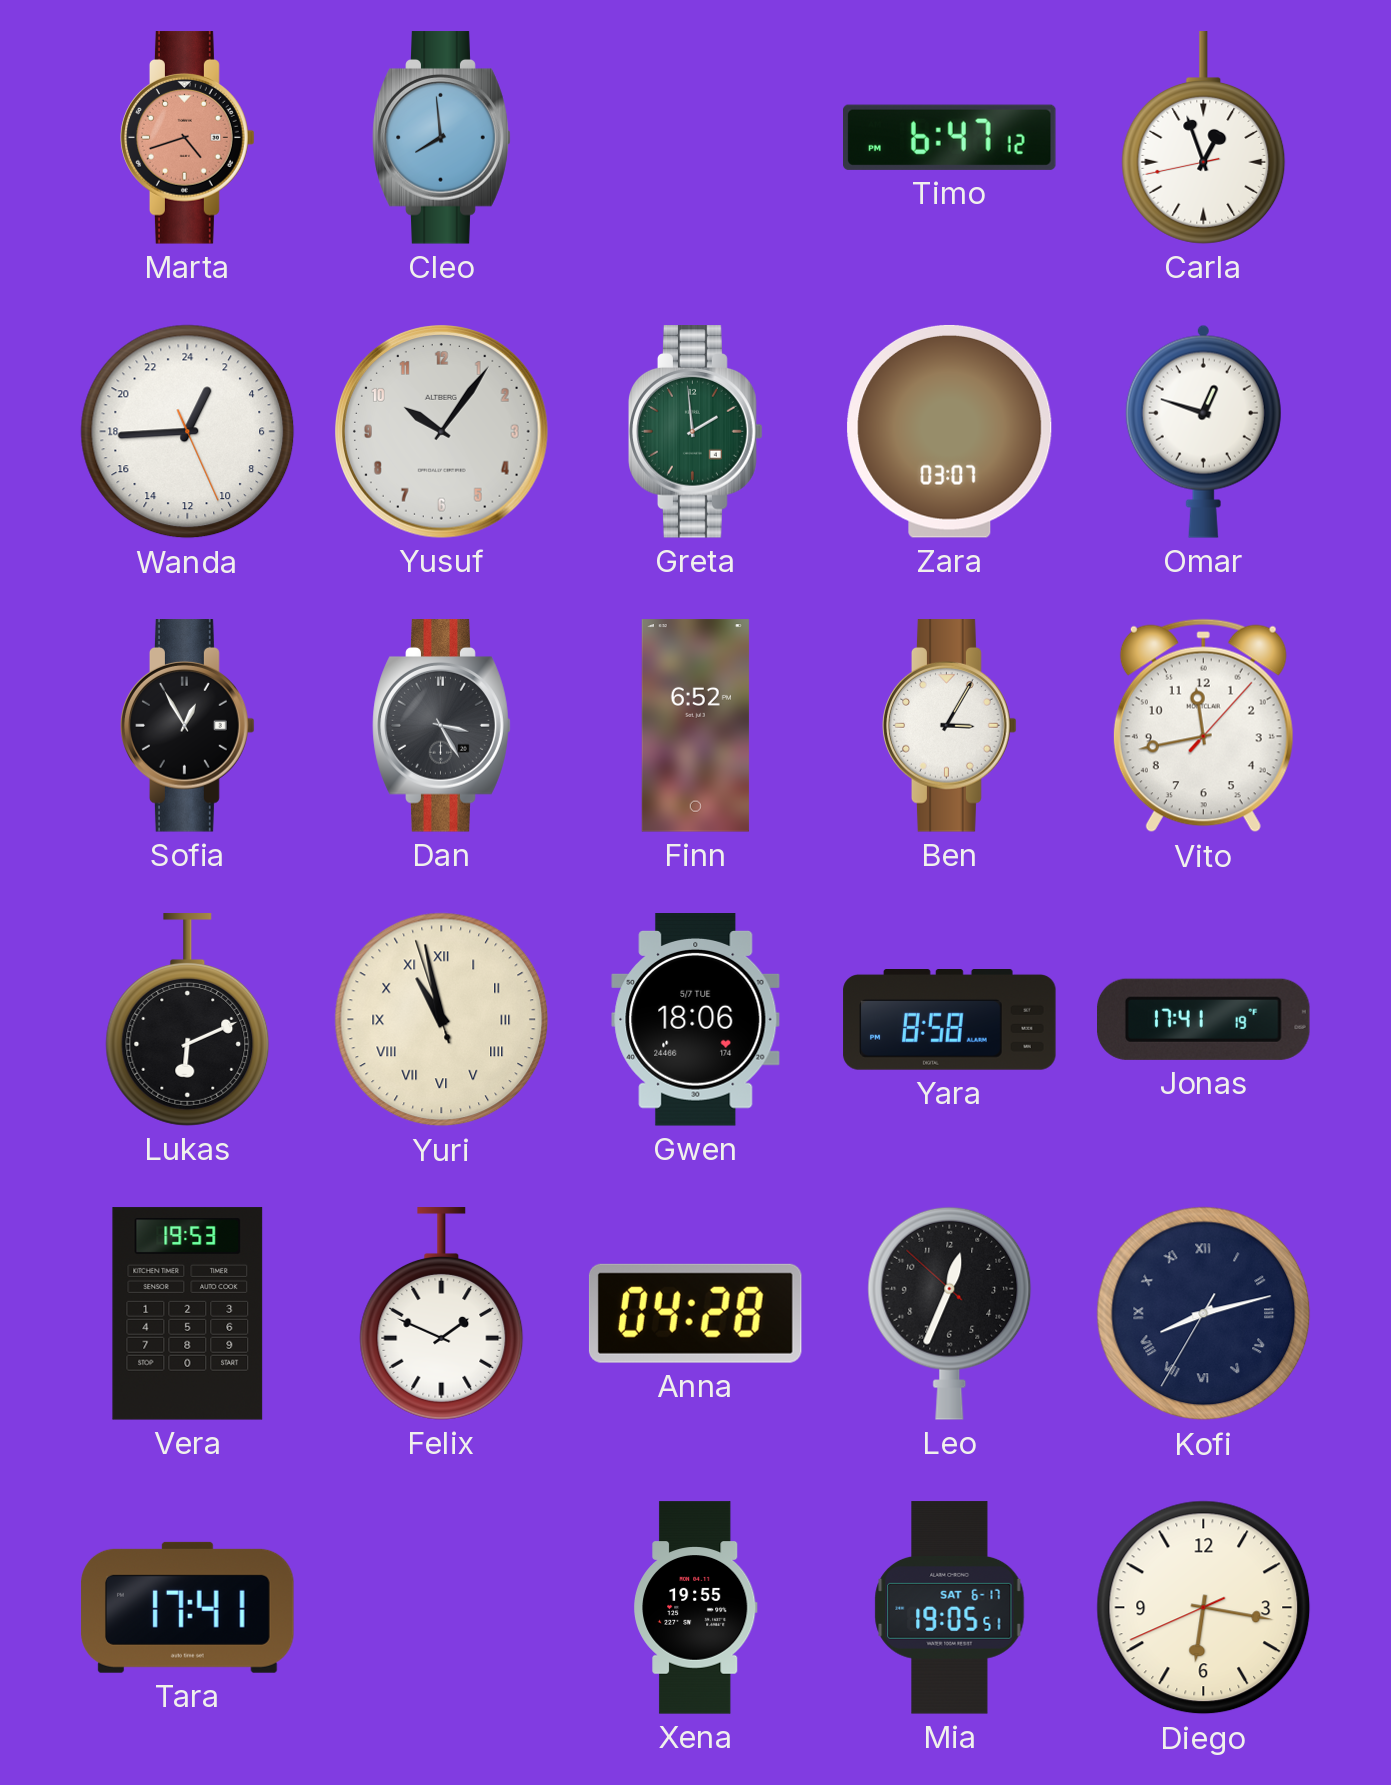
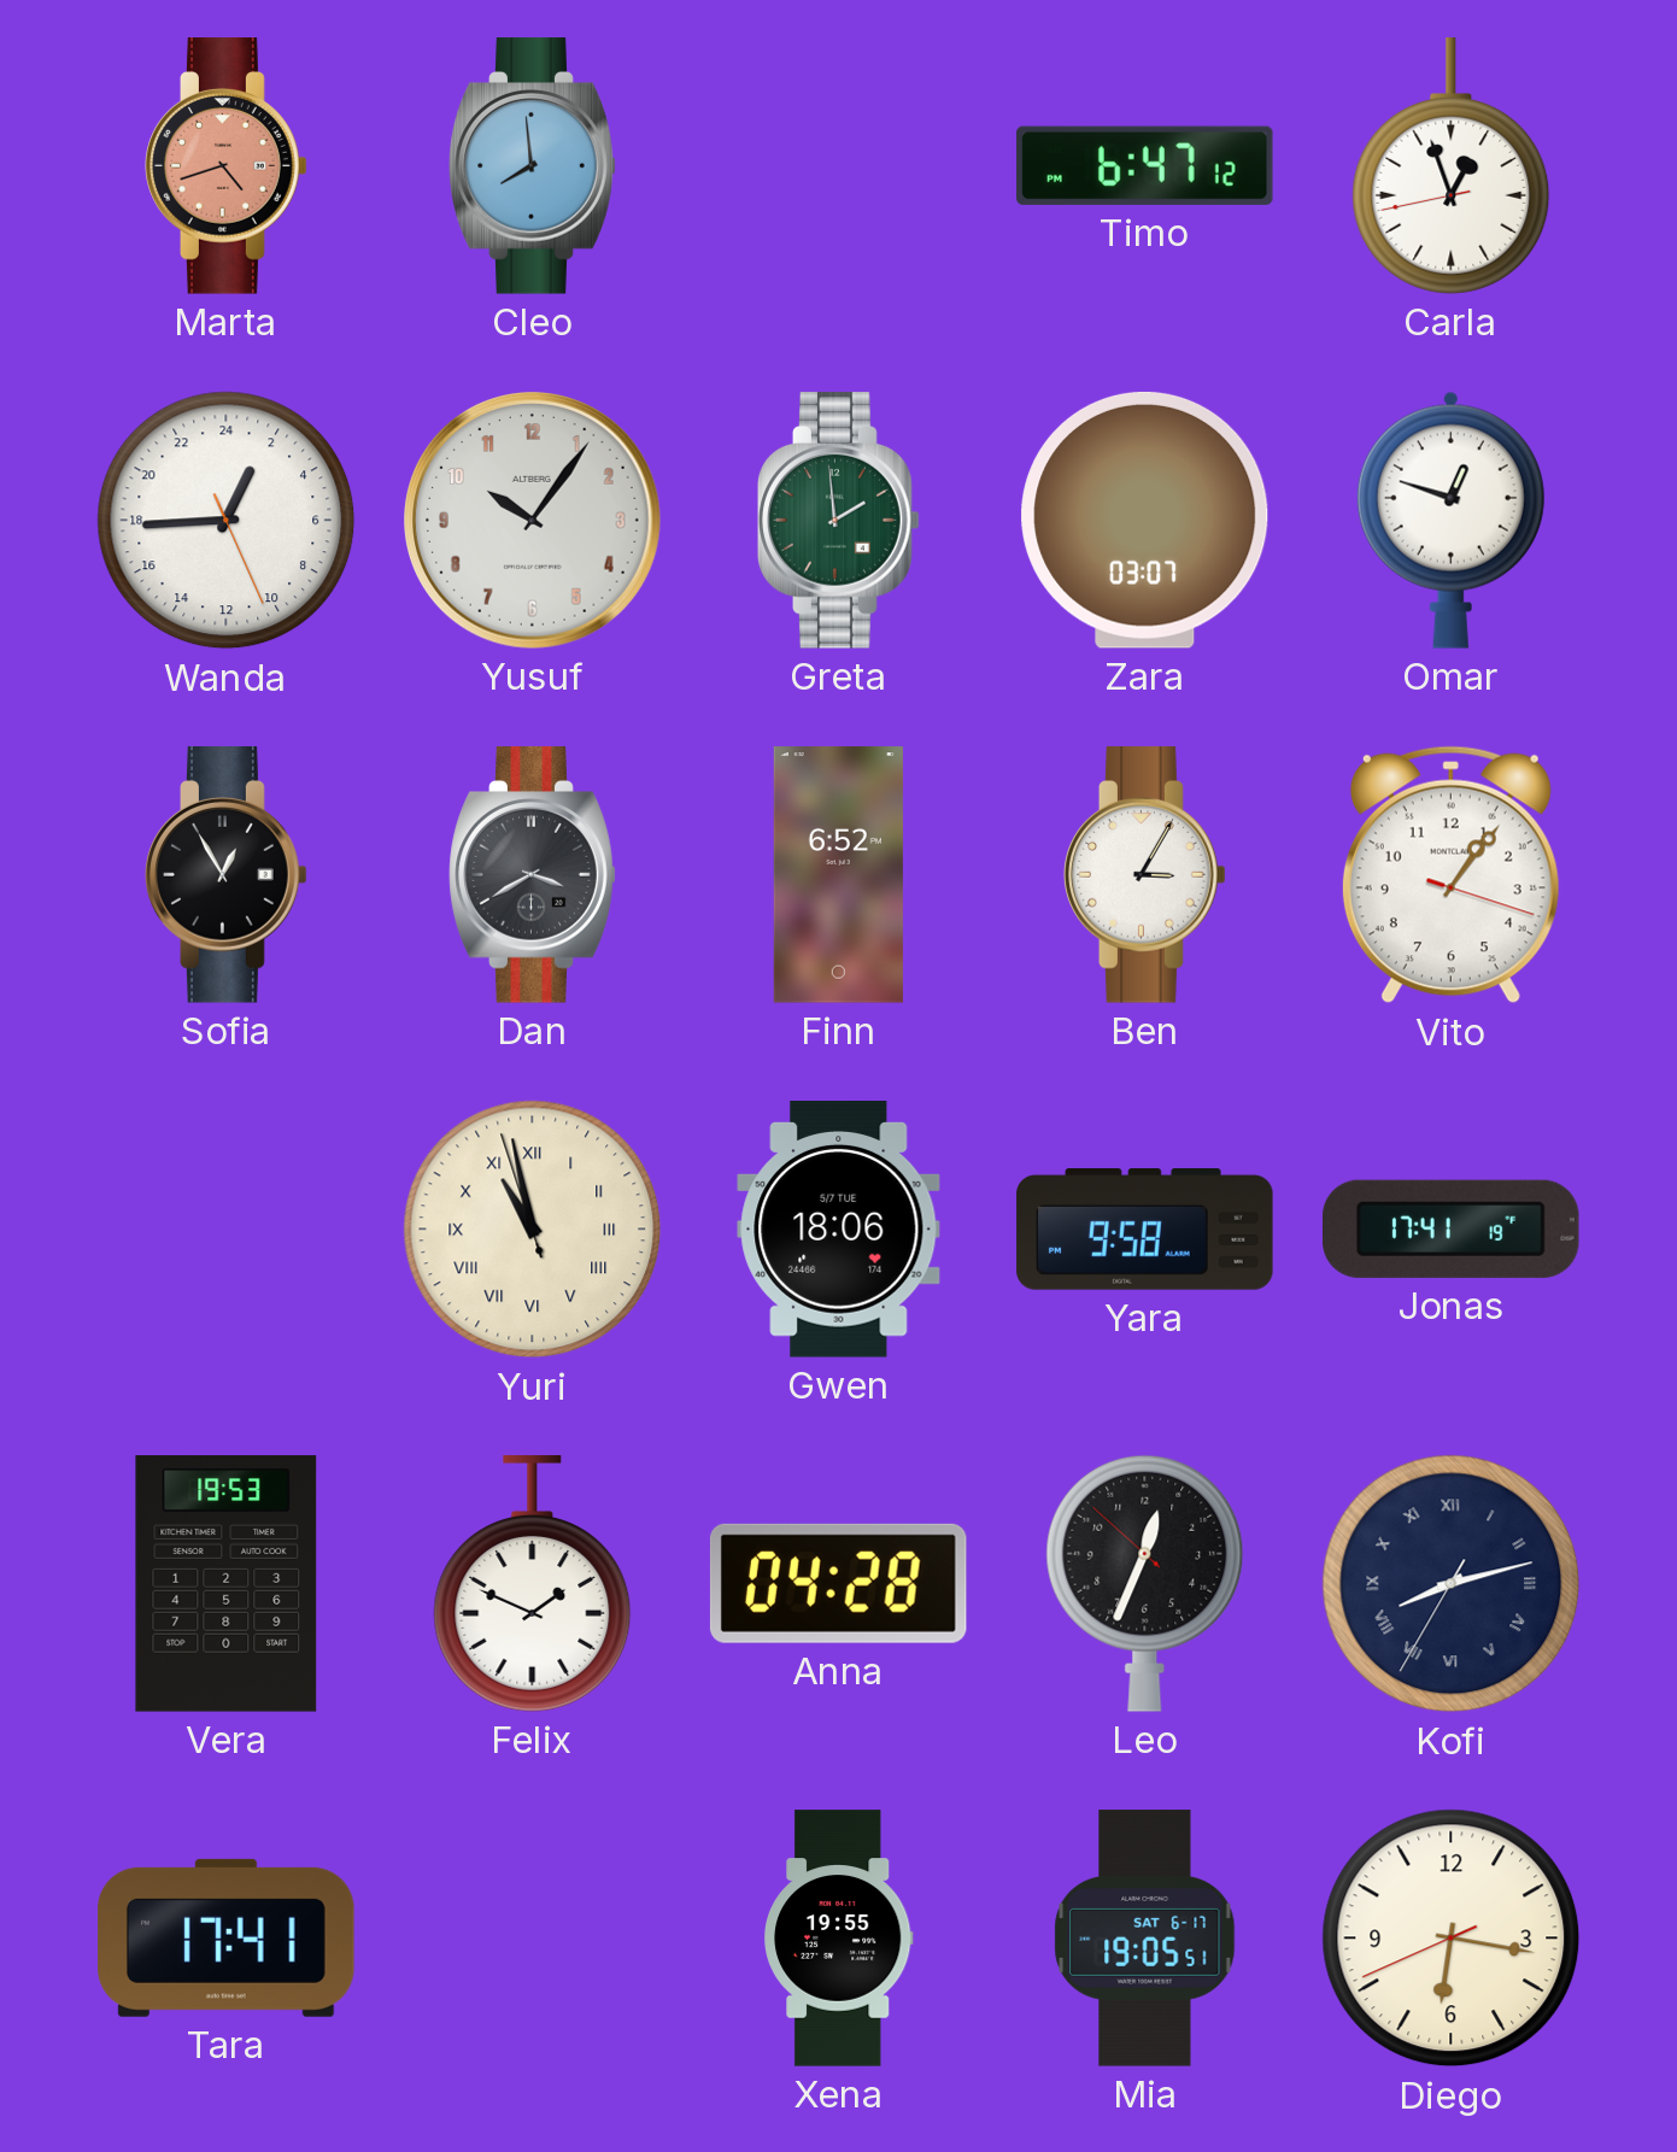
Dan: 3:25 -> 3:40 (533, 875)
Vito: 11:43 -> 1:06 (1450, 875)
Lukas: 6:11 -> none (188, 1020)
Yara: 8:58 -> 9:58 (1145, 1230)
